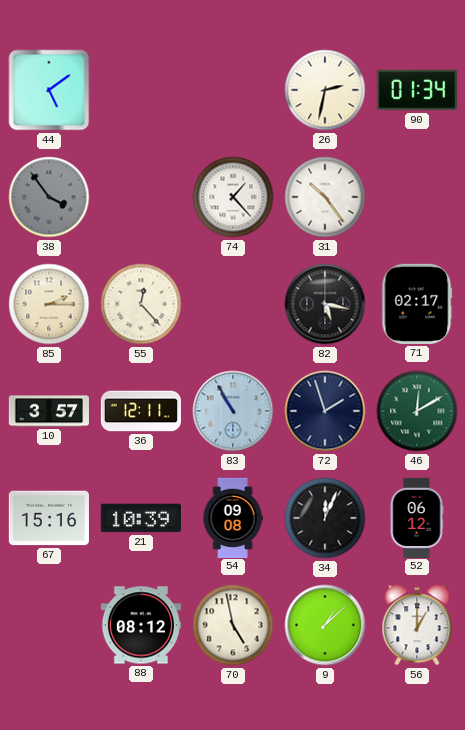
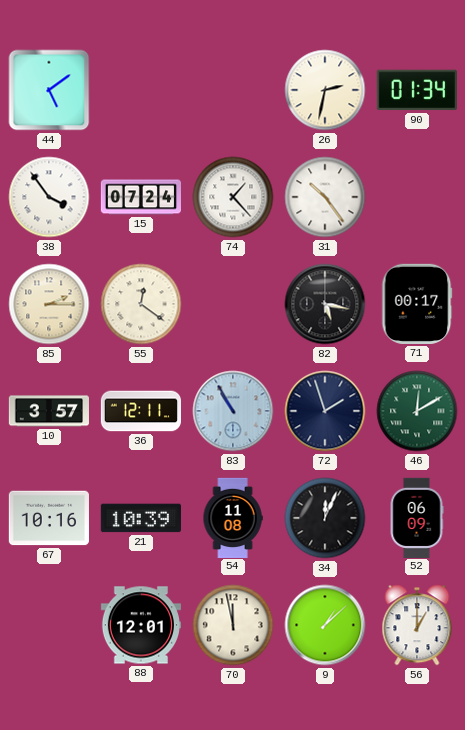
38 dial: grey -> white (49, 197)
15: none -> 07:24 (140, 197)
55: 12:23 -> 12:21 (141, 304)
71: 02:17 -> 00:17 (417, 304)
67: 15:16 -> 10:16 (49, 518)
54: 09:08 -> 11:08 (233, 517)
52: 06:12 -> 06:09 (417, 517)
88: 08:12 -> 12:01 (140, 625)
70: 4:58 -> 11:58 (233, 625)
